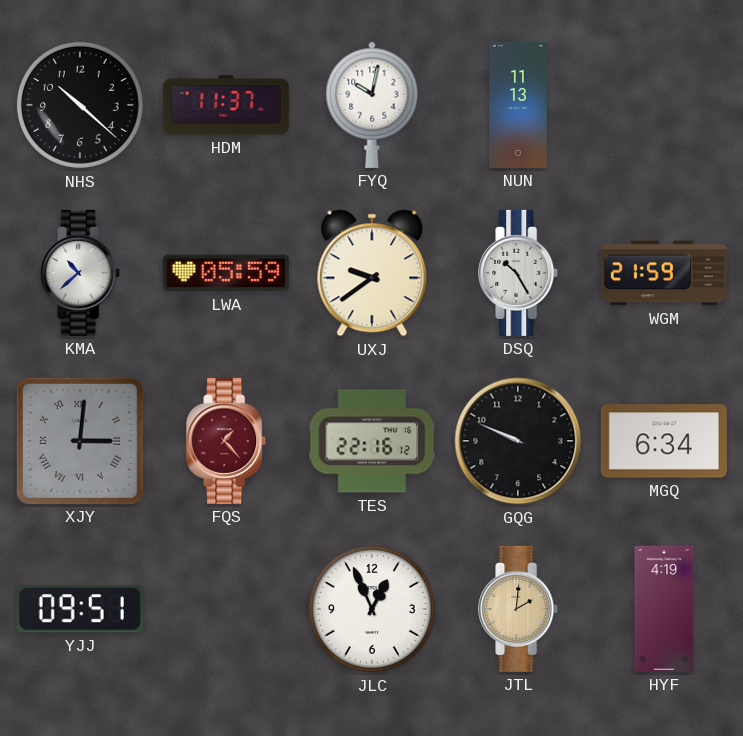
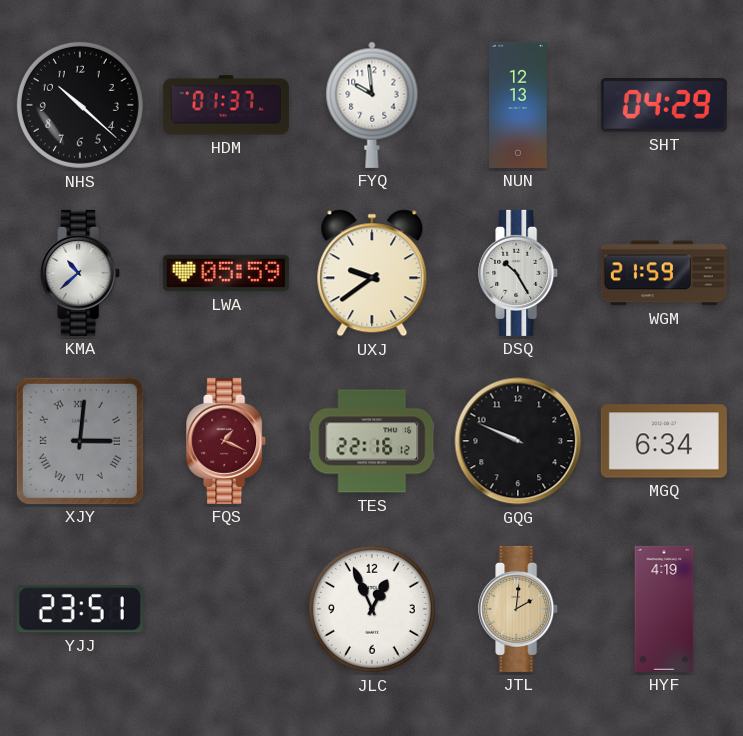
HDM: 11:37 -> 01:37 (226, 105)
FYQ: 10:02 -> 9:59 (372, 105)
NUN: 11:13 -> 12:13 (519, 105)
SHT: none -> 04:29 (664, 105)
FQS: 1:23 -> 1:19 (227, 441)
YJJ: 09:51 -> 23:51 (80, 609)
